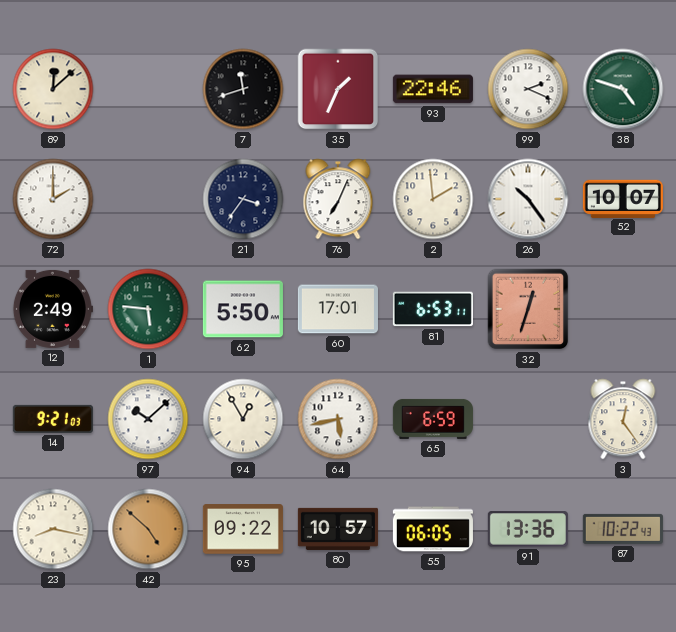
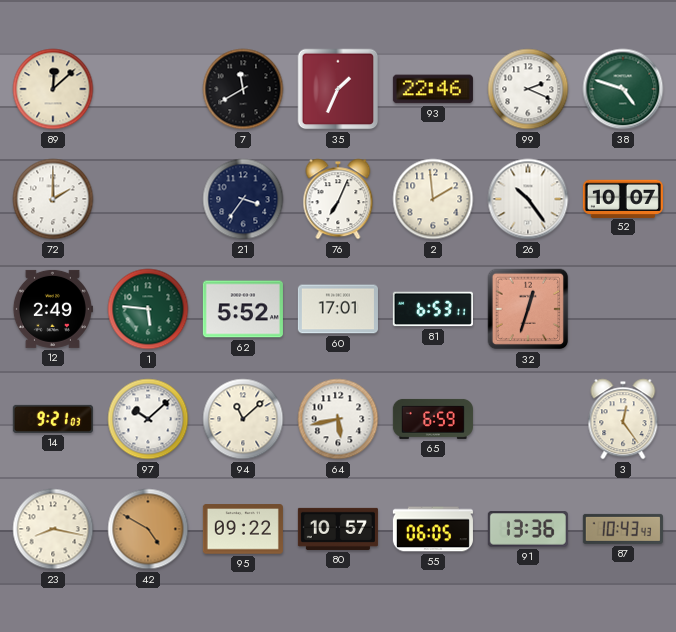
7: 11:42 -> 11:40 (243, 89)
62: 5:50 -> 5:52 (243, 309)
94: 12:55 -> 11:08 (243, 419)
42: 4:52 -> 4:50 (148, 529)
87: 10:22 -> 10:43 (623, 529)
